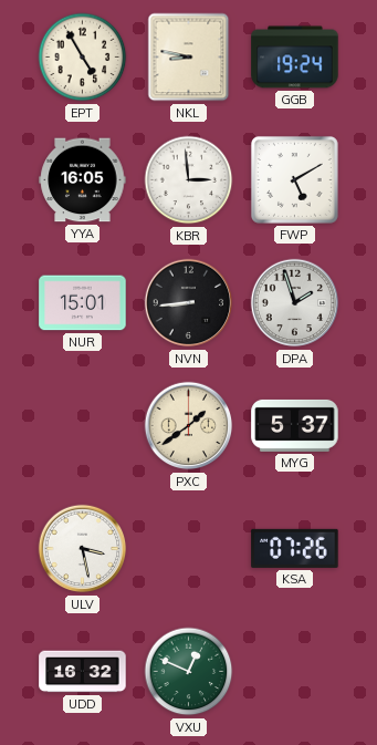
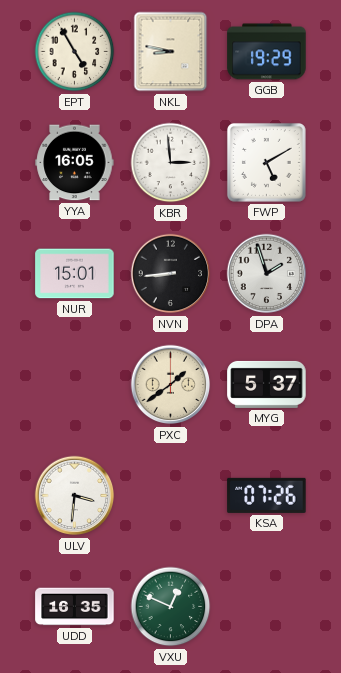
GGB: 19:24 -> 19:29 (267, 52)
ULV: 3:28 -> 3:31 (75, 496)
UDD: 16:32 -> 16:35 (75, 607)
